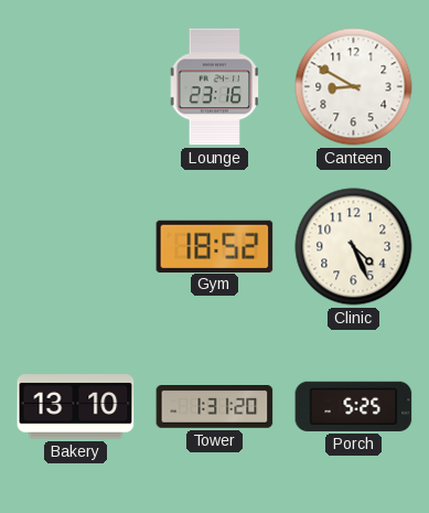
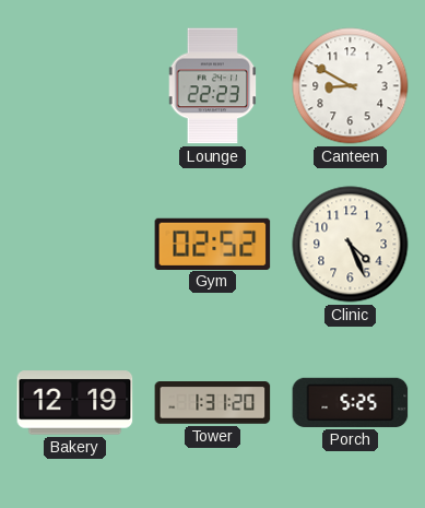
Lounge: 23:16 -> 22:23 (213, 86)
Gym: 18:52 -> 02:52 (213, 244)
Bakery: 13:10 -> 12:19 (75, 403)
